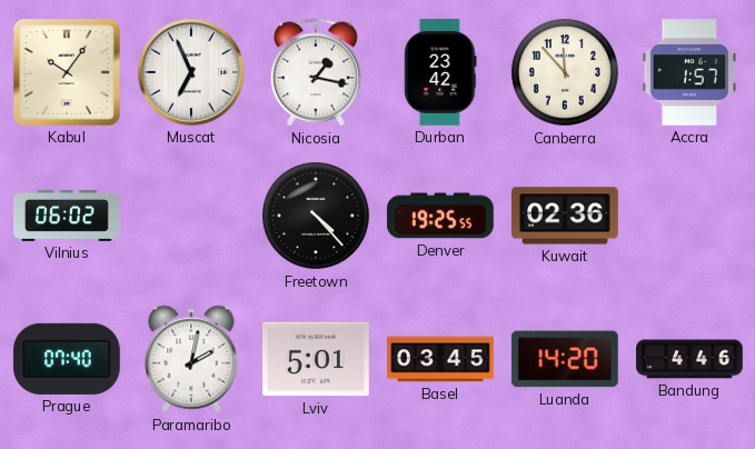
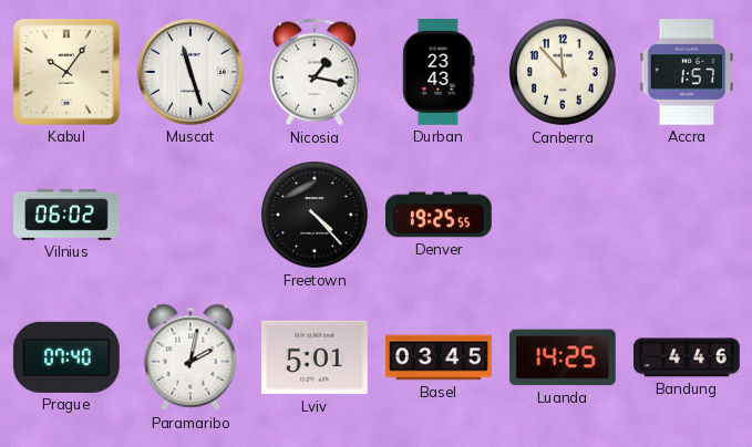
Muscat: 6:56 -> 11:27 (190, 72)
Durban: 23:42 -> 23:43 (439, 73)
Kuwait: 02:36 -> none (566, 216)
Luanda: 14:20 -> 14:25 (563, 357)
